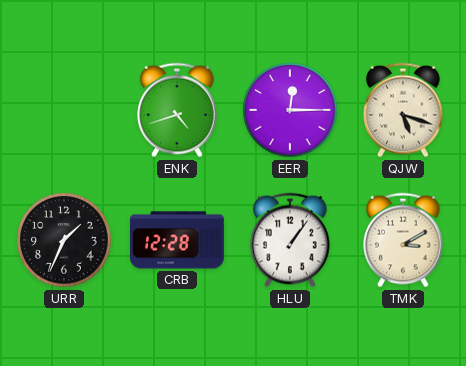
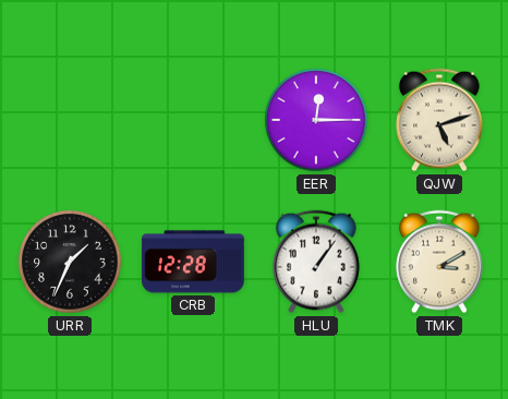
ENK: 4:42 -> none (177, 110)
QJW: 5:18 -> 5:12 (439, 120)
